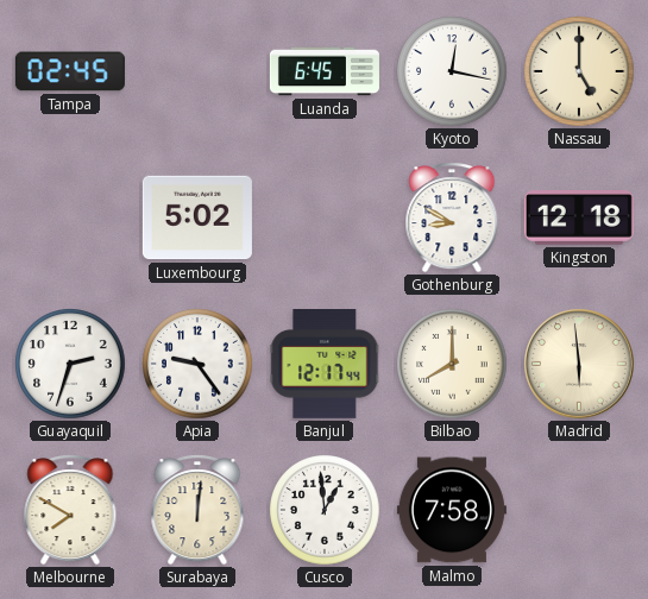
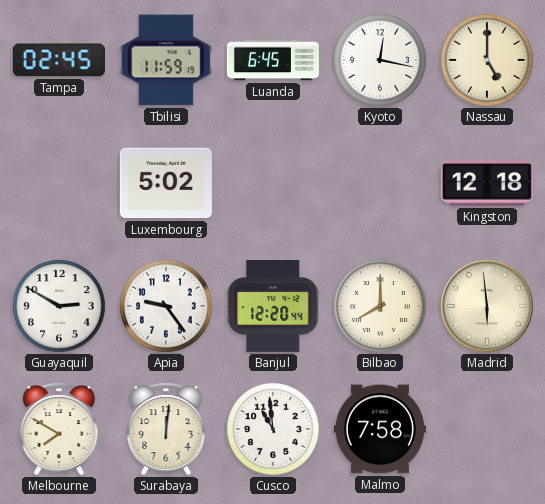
Tbilisi: none -> 11:59 (166, 60)
Gothenburg: 8:50 -> none (452, 217)
Guayaquil: 2:33 -> 2:50 (59, 306)
Banjul: 12:17 -> 12:20 (273, 307)
Cusco: 12:59 -> 10:59 (273, 429)
